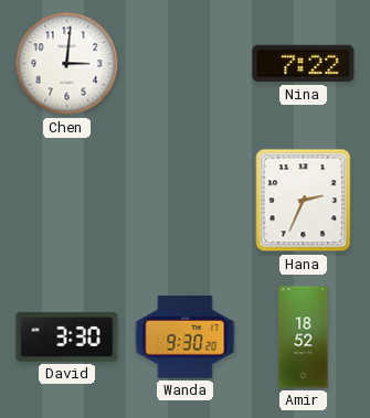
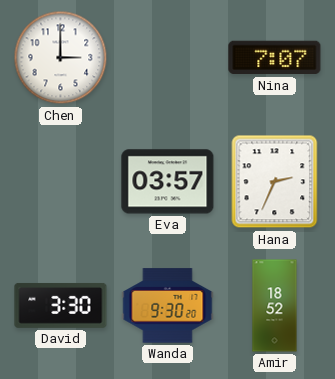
Chen: 3:01 -> 3:00 (61, 58)
Nina: 7:22 -> 7:07 (275, 58)
Eva: none -> 03:57 (168, 182)
